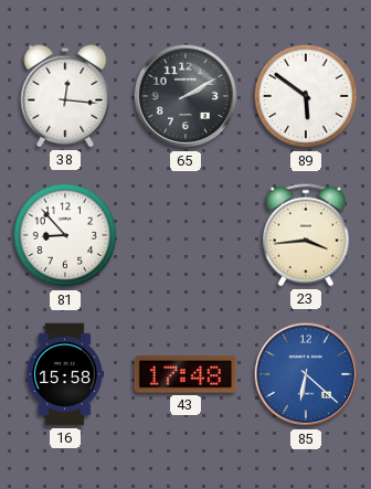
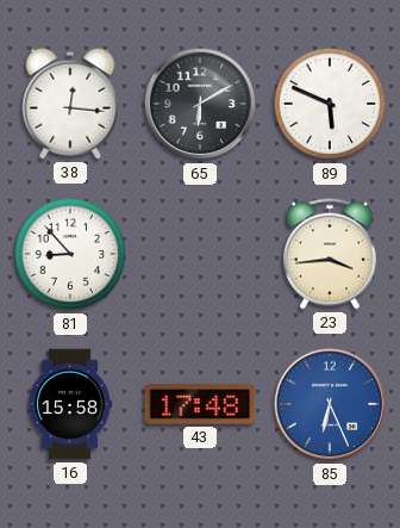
65: 2:10 -> 6:10 (200, 104)
89: 5:51 -> 5:49 (330, 104)
85: 6:22 -> 6:26 (330, 404)
